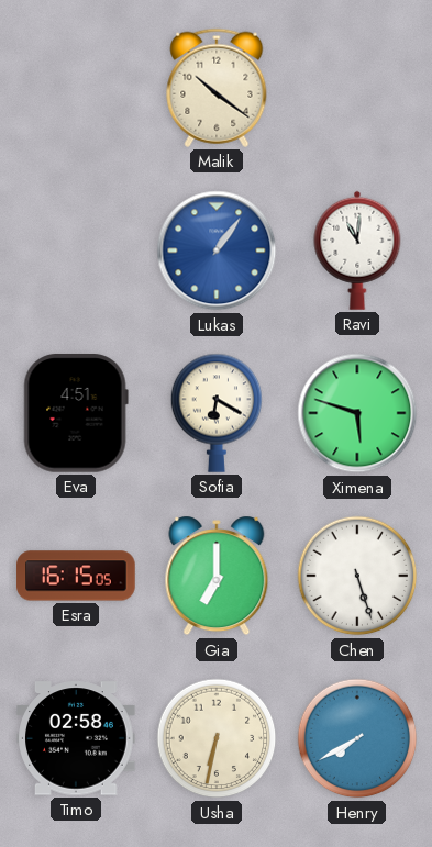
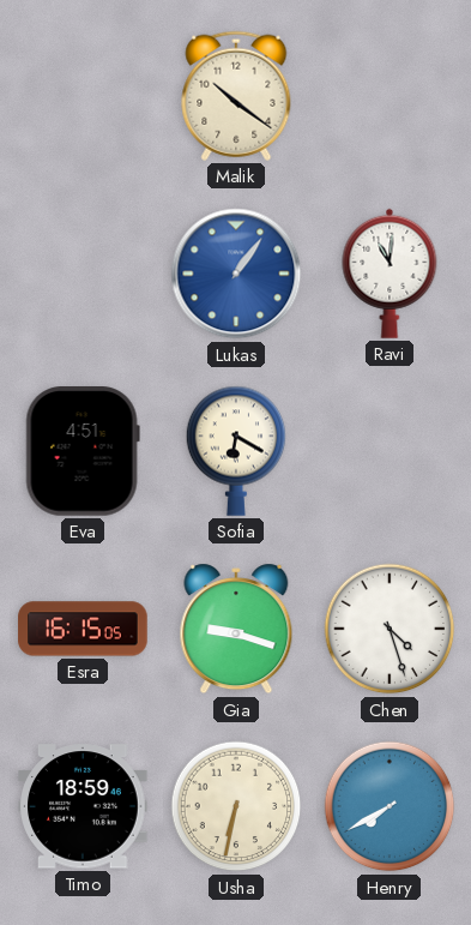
Ximena: 5:48 -> none (357, 413)
Gia: 7:00 -> 9:18 (236, 629)
Chen: 5:27 -> 4:27 (390, 629)
Timo: 02:58 -> 18:59 (83, 806)
